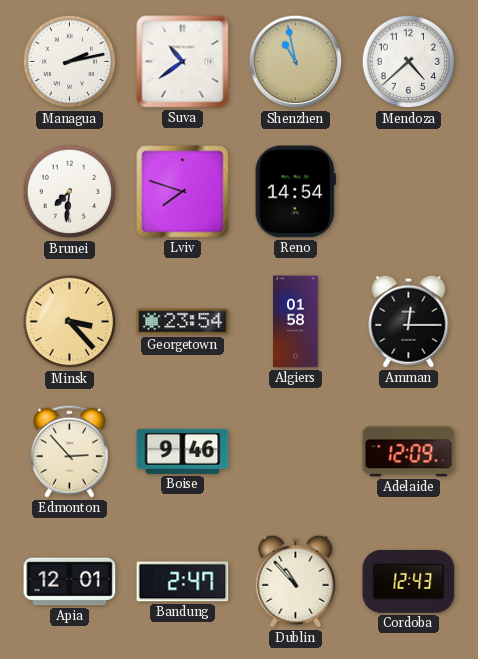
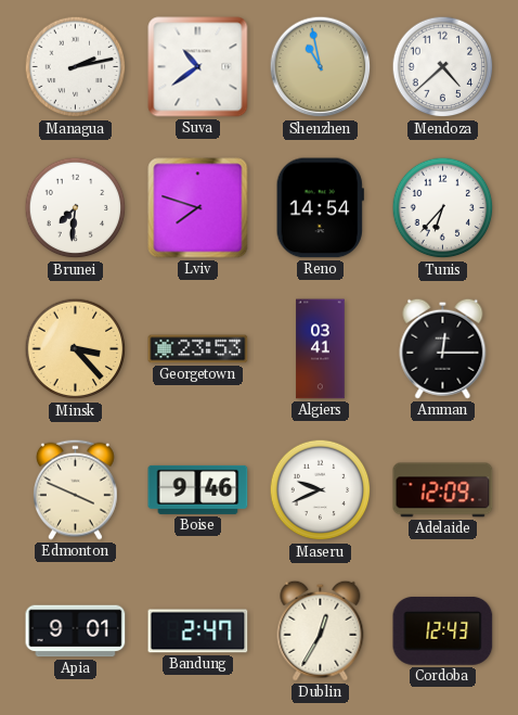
Tunis: none -> 6:37 (443, 208)
Georgetown: 23:54 -> 23:53 (198, 349)
Algiers: 01:58 -> 03:41 (321, 349)
Edmonton: 2:53 -> 3:49 (75, 489)
Maseru: none -> 9:41 (321, 490)
Apia: 12:01 -> 9:01 (76, 631)
Dublin: 10:53 -> 12:35 (321, 630)
